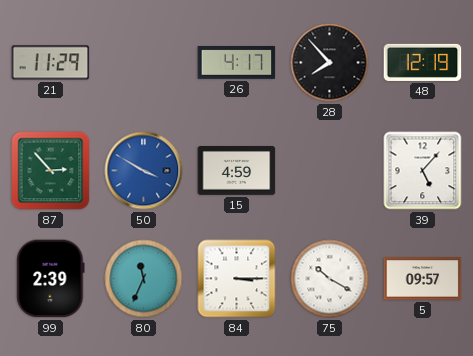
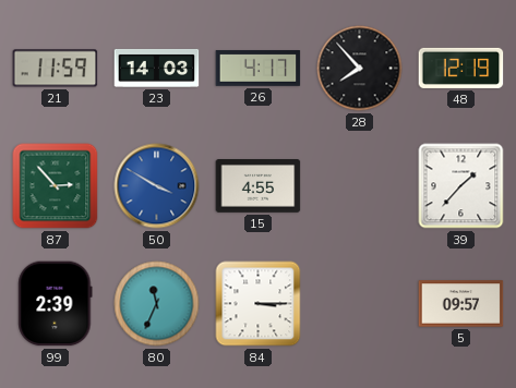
21: 11:29 -> 11:59 (56, 69)
23: none -> 14:03 (157, 68)
15: 4:59 -> 4:55 (259, 186)
39: 5:07 -> 1:37 (461, 186)
75: 10:20 -> none (330, 279)
